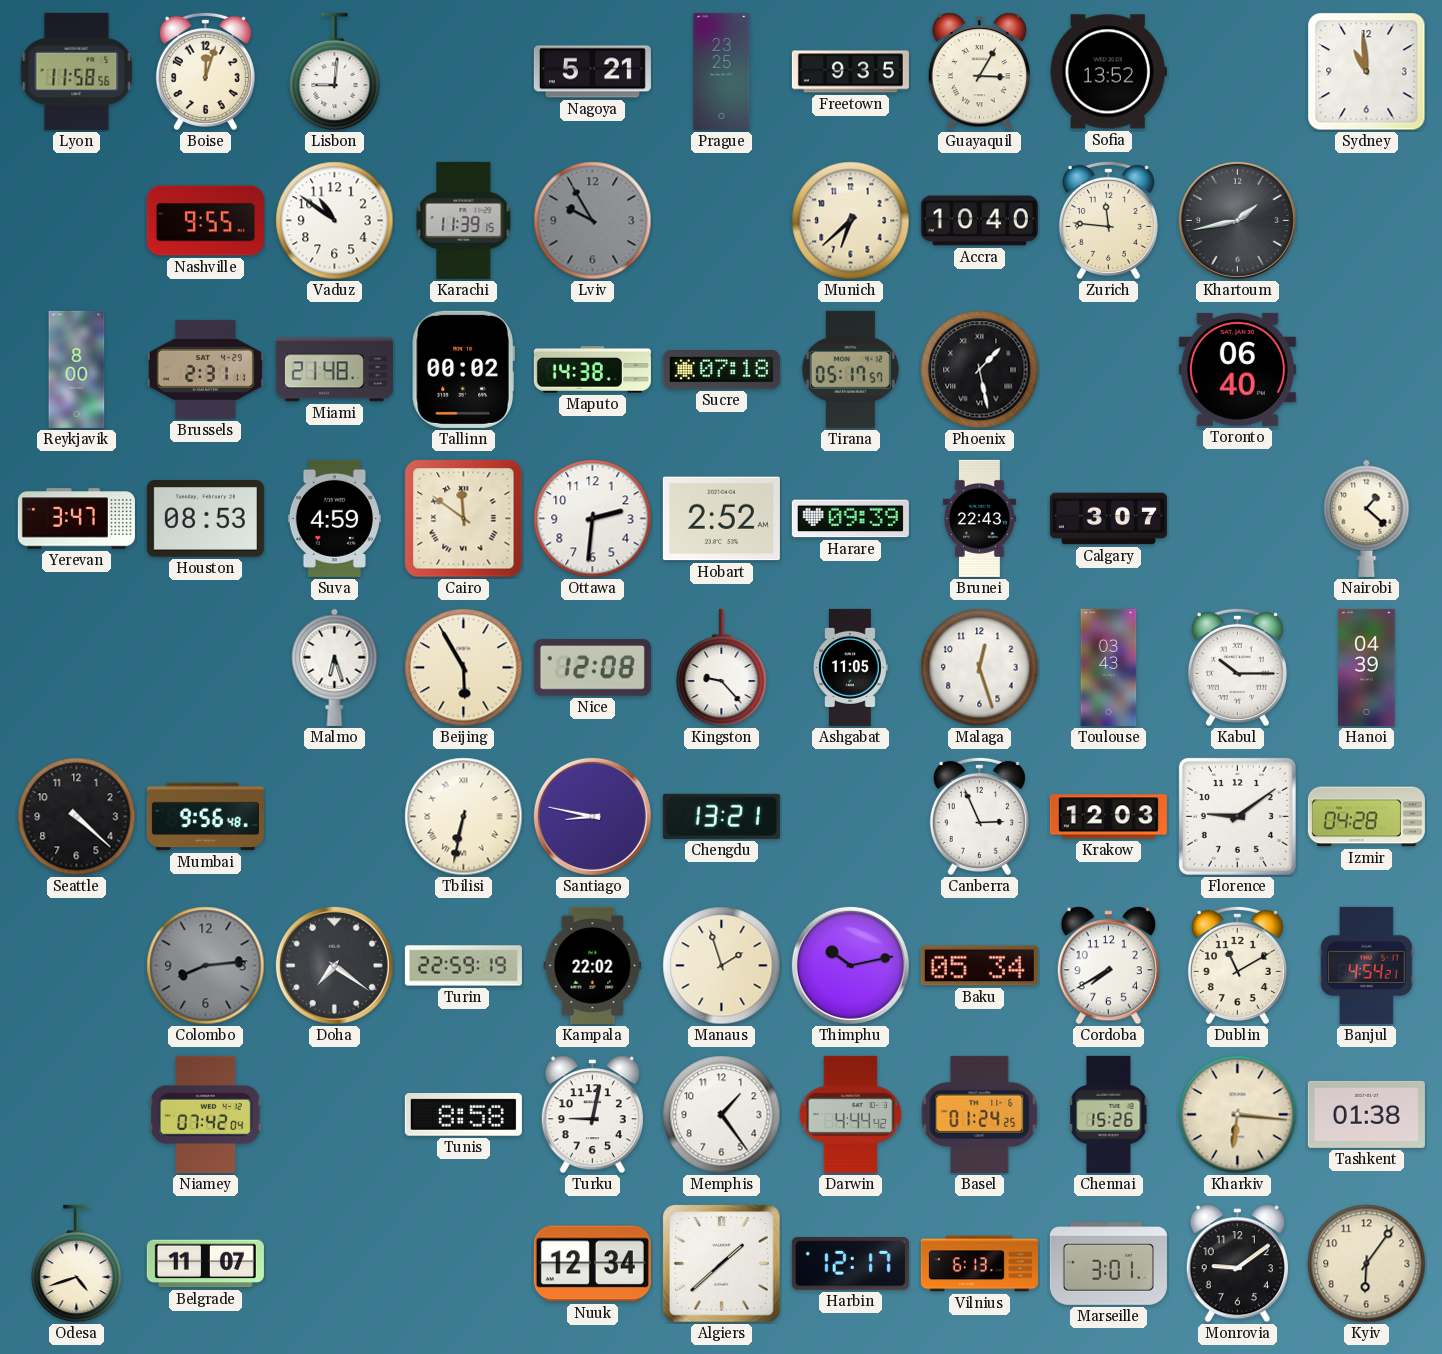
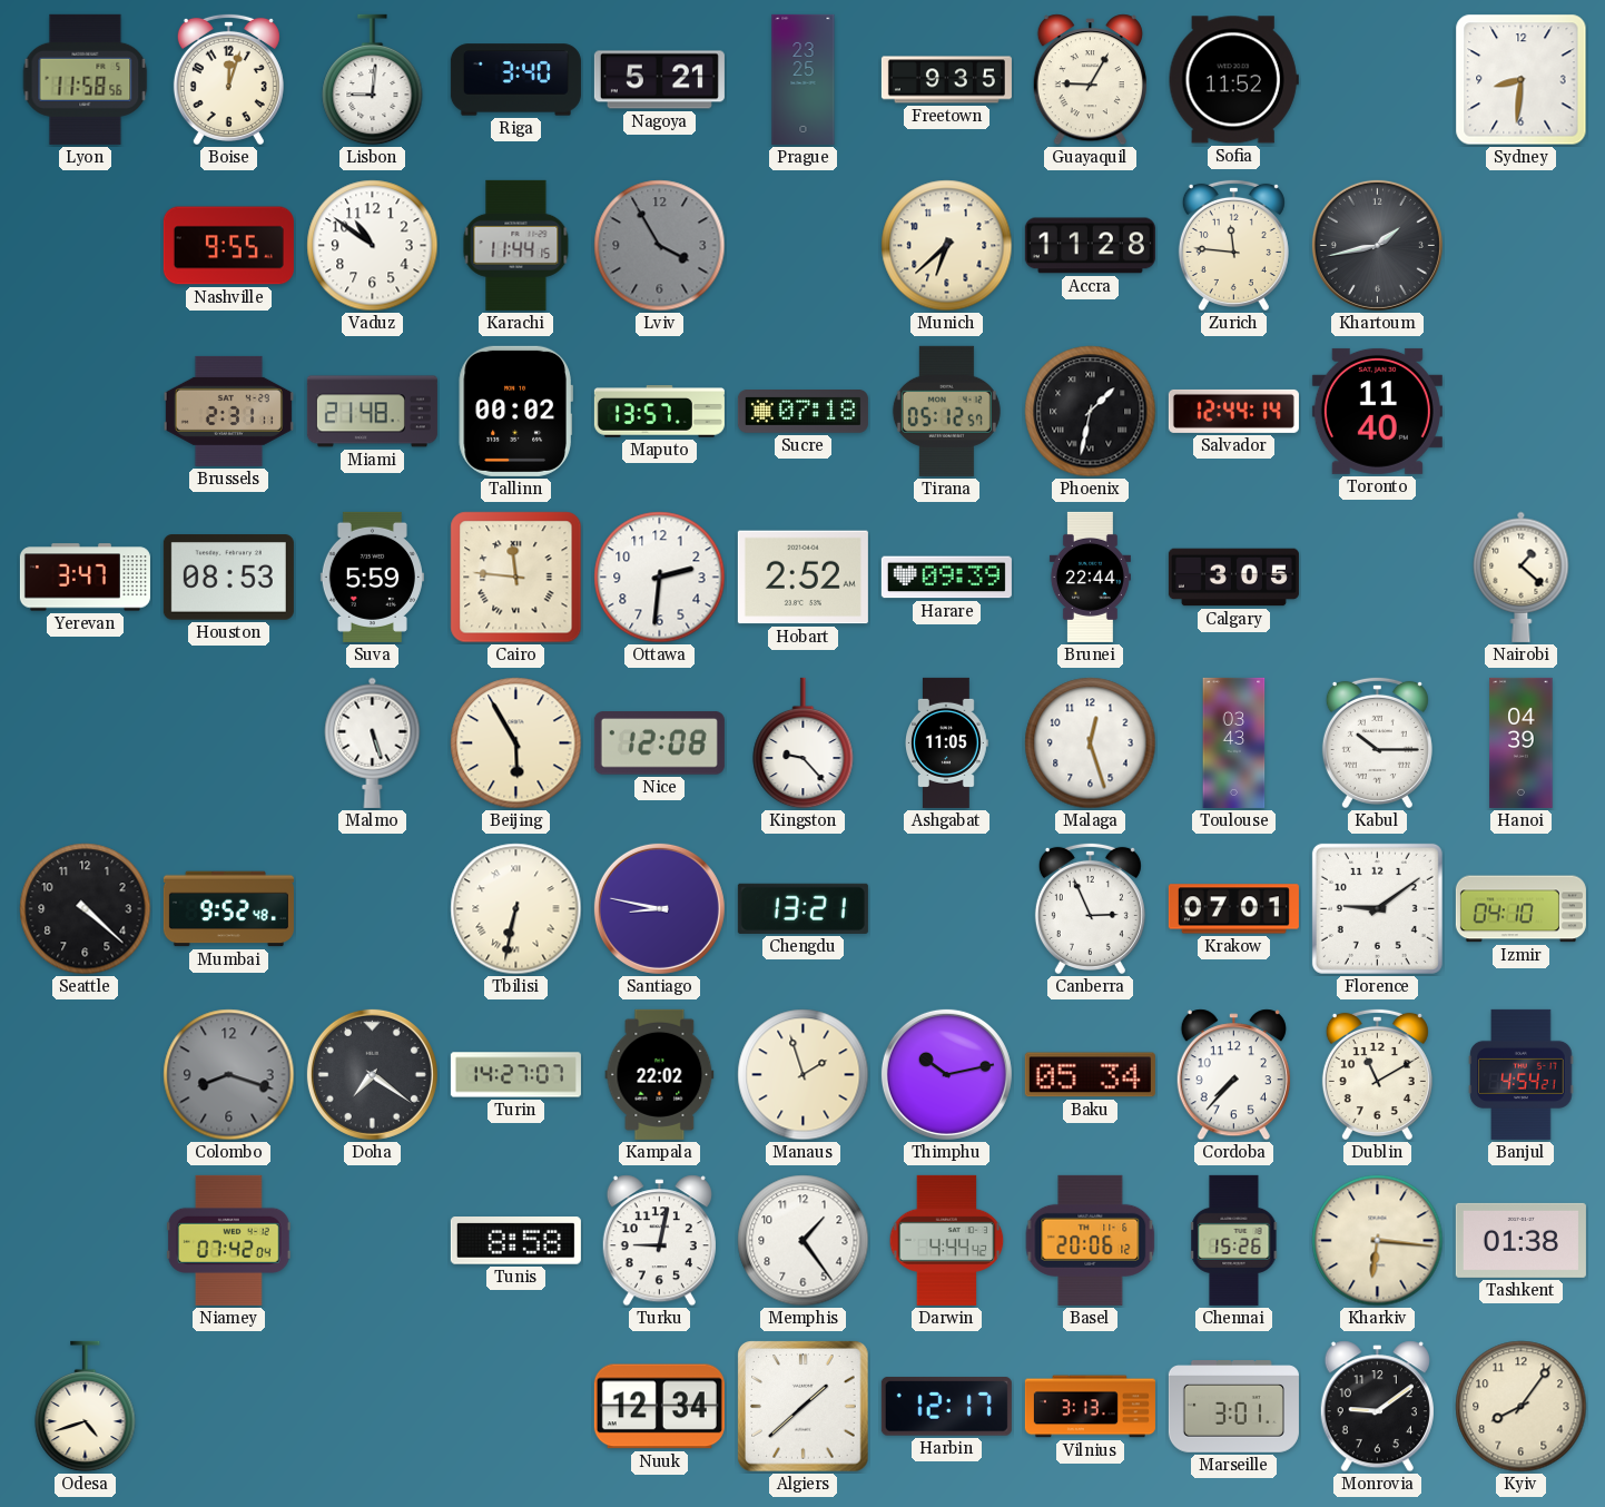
Riga: none -> 3:40 (515, 80)
Guayaquil: 3:05 -> 9:05 (1090, 80)
Sofia: 13:52 -> 11:52 (1233, 80)
Sydney: 10:59 -> 8:31 (1522, 80)
Karachi: 11:39 -> 11:44 (516, 245)
Lviv: 9:55 -> 3:55 (660, 246)
Accra: 10:40 -> 11:28 (1090, 246)
Reykjavik: 8:00 -> none (77, 369)
Maputo: 14:38 -> 13:57 (659, 412)
Tirana: 05:17 -> 05:12 (946, 411)
Phoenix: 1:28 -> 1:32 (1091, 412)
Salvador: none -> 12:44 (1233, 411)
Toronto: 06:40 -> 11:40 (1377, 411)
Suva: 4:59 -> 5:59 (372, 577)
Cairo: 11:51 -> 11:46 (516, 578)
Brunei: 22:43 -> 22:44 (1090, 577)
Calgary: 3:07 -> 3:05 (1233, 578)
Malmo: 6:27 -> 5:27 (373, 742)
Mumbai: 9:56 -> 9:52 (228, 909)
Krakow: 12:03 -> 07:01 (1233, 909)
Izmir: 04:28 -> 04:10 (1520, 909)
Colombo: 8:14 -> 8:18 (229, 1075)
Turin: 22:59 -> 14:27 (515, 1075)
Cordoba: 7:40 -> 7:37 (1233, 1075)
Basel: 01:24 -> 20:06 (1091, 1240)
Belgrade: 11:07 -> none (205, 1264)
Vilnius: 6:13 -> 3:13 (1090, 1407)
Kyiv: 6:06 -> 8:06 (1522, 1407)
